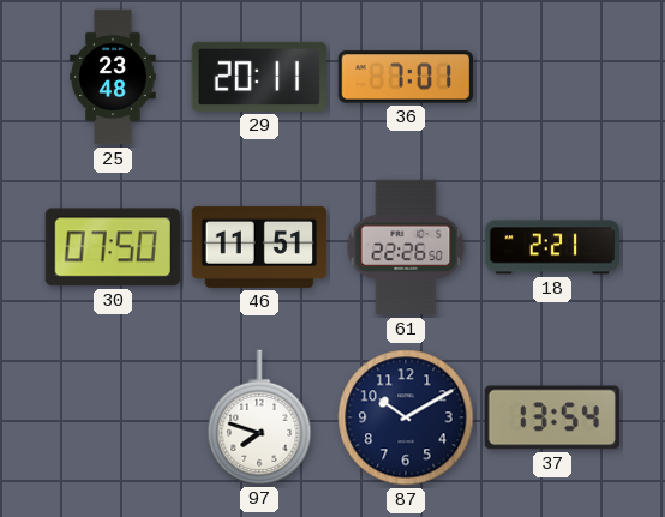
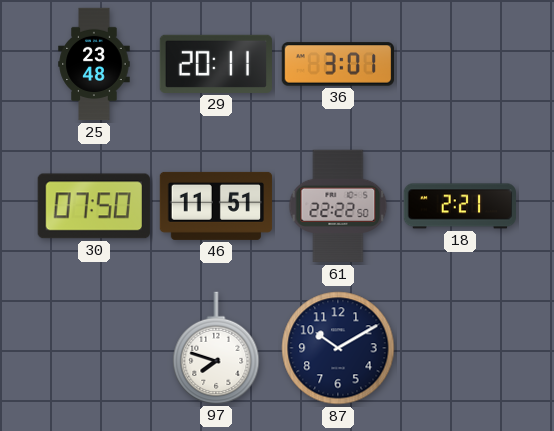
36: 7:01 -> 3:01 (337, 64)
61: 22:26 -> 22:22 (338, 206)
37: 13:54 -> none (552, 417)
